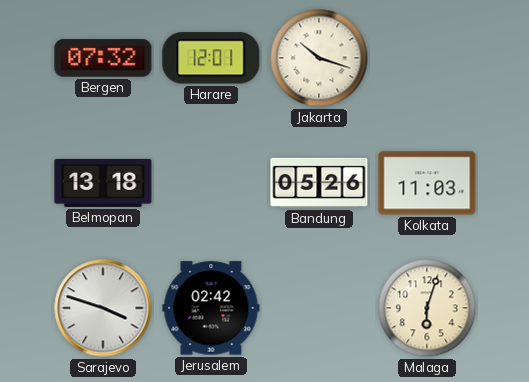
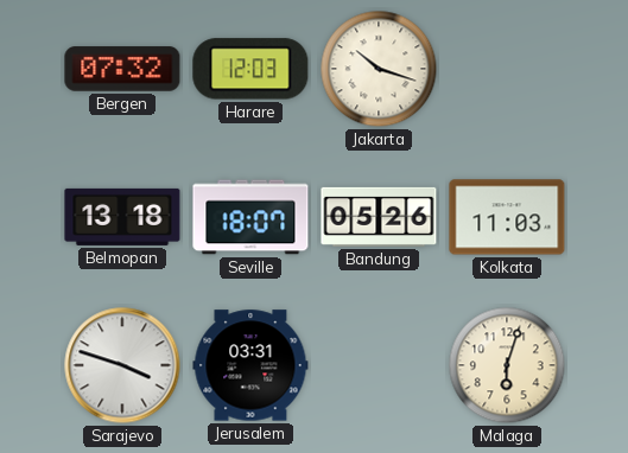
Harare: 12:01 -> 12:03 (250, 69)
Seville: none -> 18:07 (250, 217)
Jerusalem: 02:42 -> 03:31 (250, 365)
